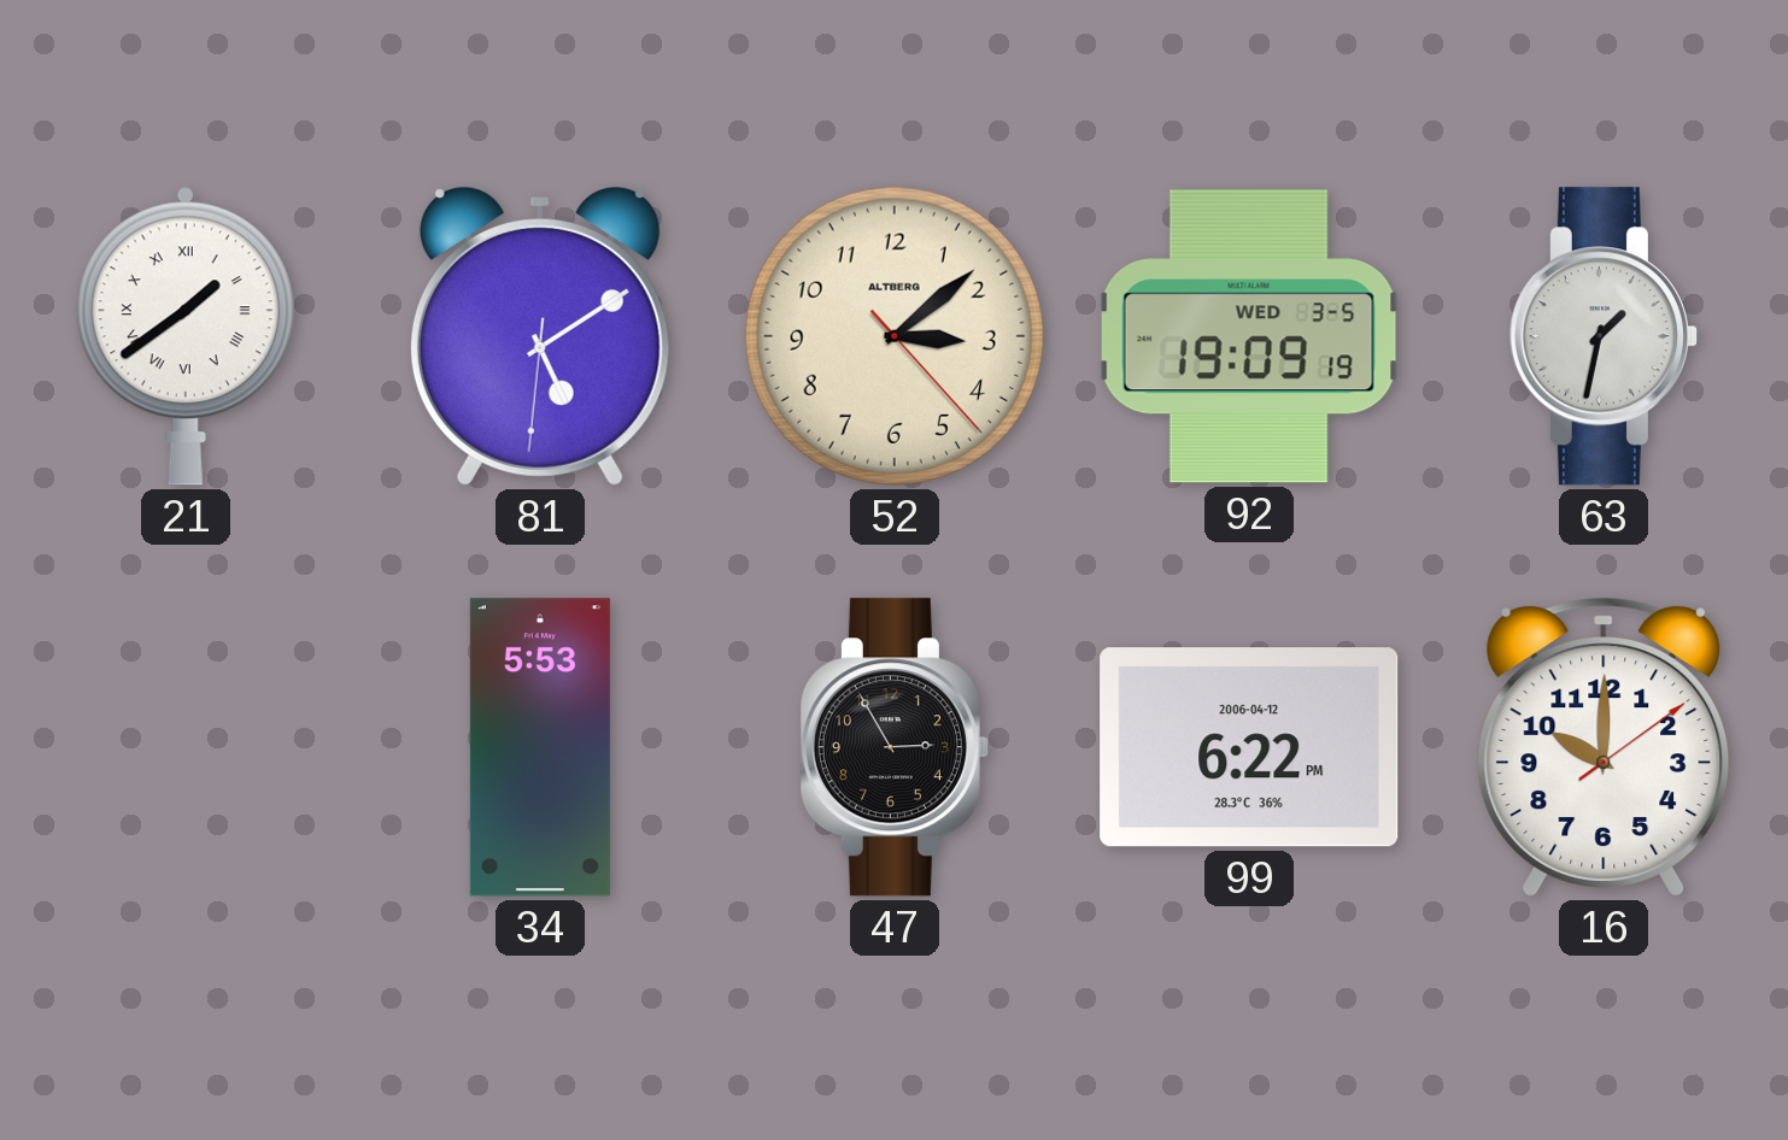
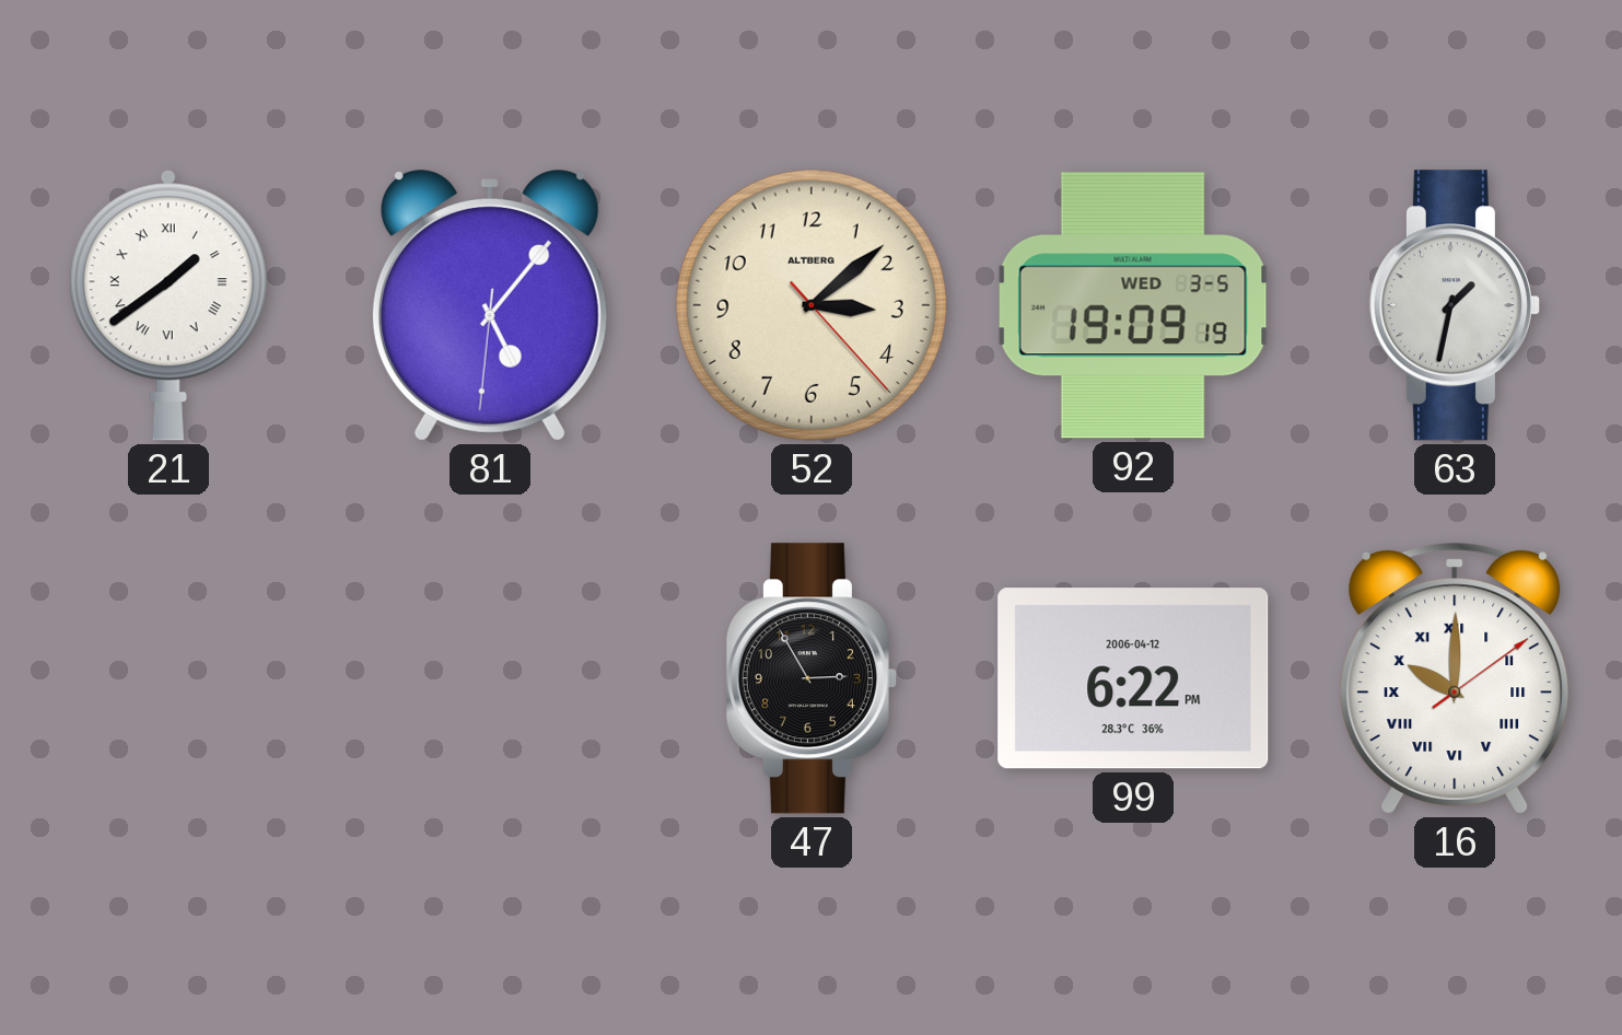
81: 5:09 -> 5:06 (490, 305)
34: 5:53 -> none (540, 747)
16 numerals: Arabic -> Roman (1455, 678)
